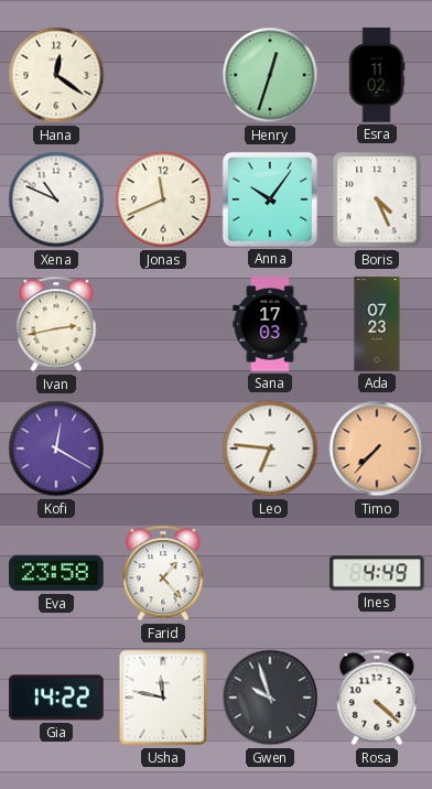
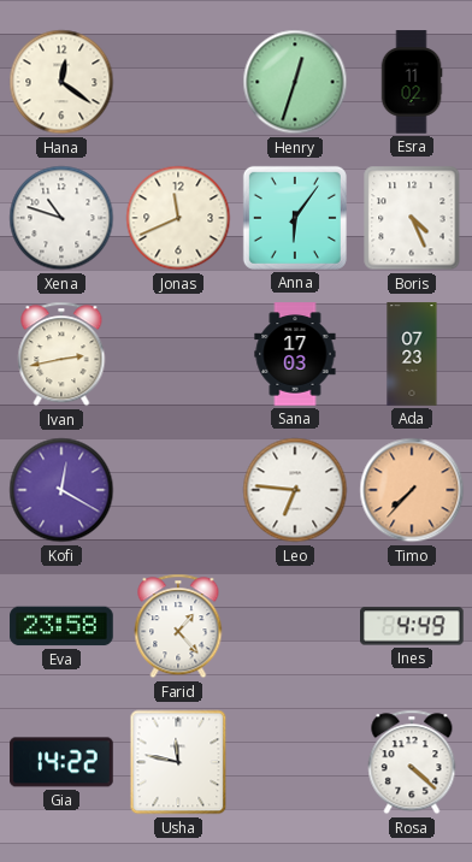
Xena: 10:49 -> 10:48 (61, 218)
Anna: 10:06 -> 6:06 (295, 218)
Gwen: 9:57 -> none (270, 698)
